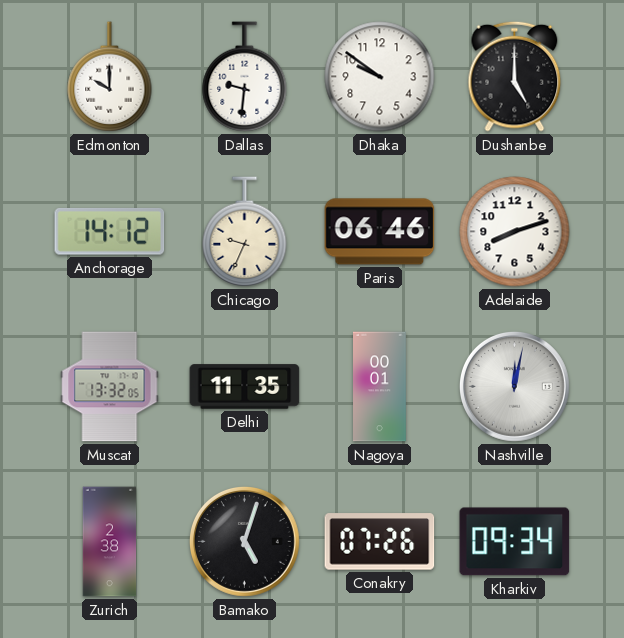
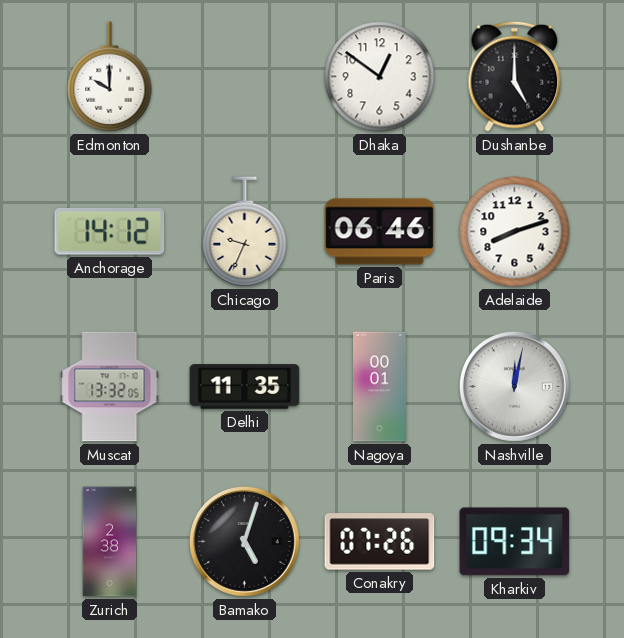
Dallas: 9:31 -> none (245, 77)
Dhaka: 9:51 -> 12:51 (380, 77)
